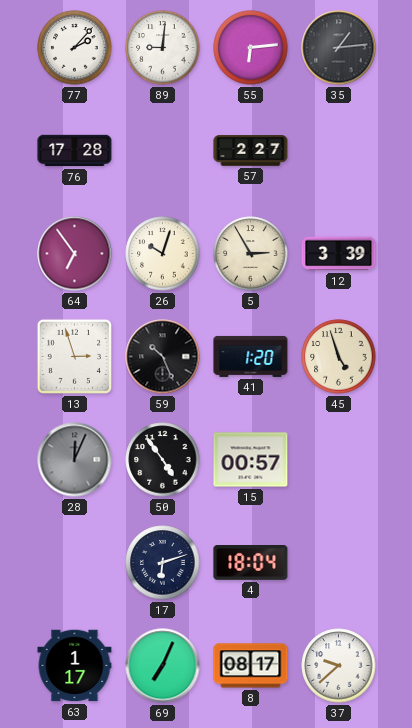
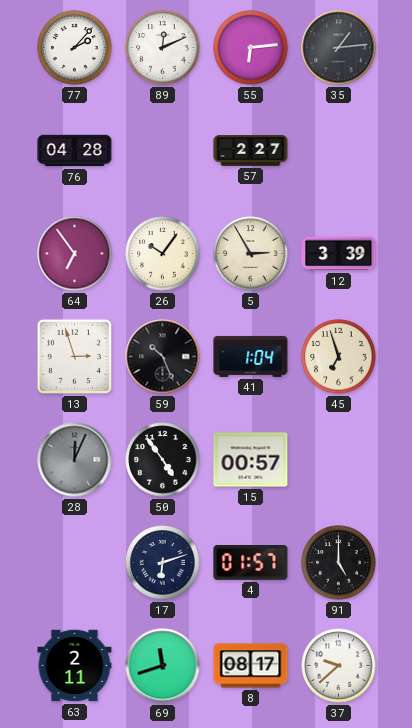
89: 9:01 -> 12:11 (163, 48)
76: 17:28 -> 04:28 (75, 151)
26: 10:03 -> 10:06 (163, 254)
41: 1:20 -> 1:04 (251, 356)
45: 4:57 -> 6:57 (339, 357)
4: 18:04 -> 01:57 (251, 563)
91: none -> 5:00 (339, 563)
63: 1:17 -> 2:11 (75, 666)
69: 7:04 -> 11:42 (163, 666)
